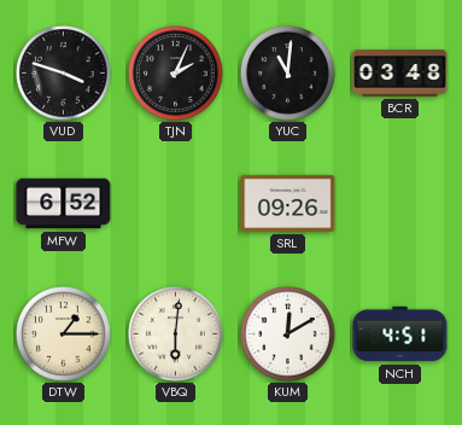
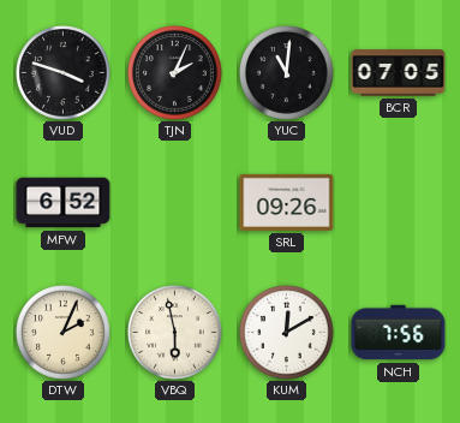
BCR: 03:48 -> 07:05 (399, 73)
DTW: 1:15 -> 2:04 (64, 333)
VBQ: 6:01 -> 5:58 (175, 333)
NCH: 4:51 -> 7:56 (399, 333)
